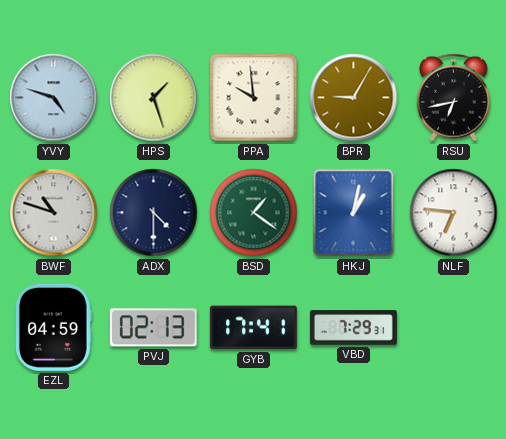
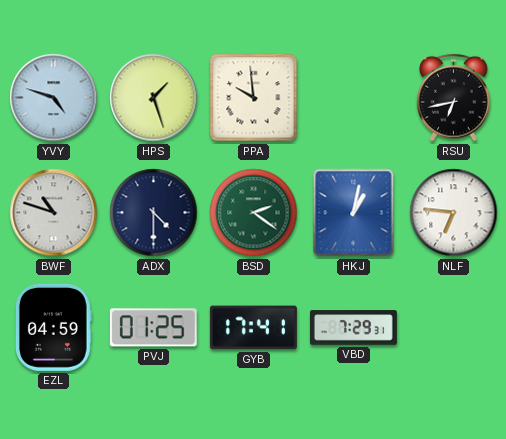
BPR: 9:05 -> none (354, 98)
BSD: 1:21 -> 2:21 (254, 213)
PVJ: 02:13 -> 01:25 (153, 328)
